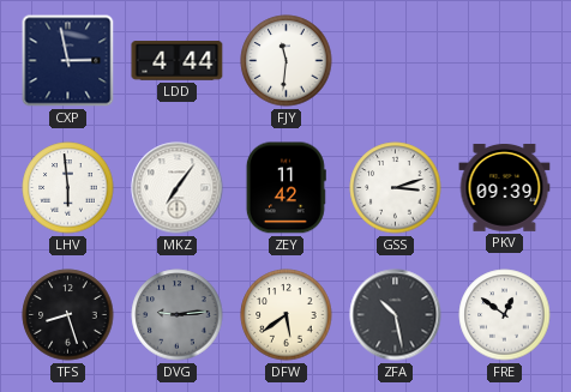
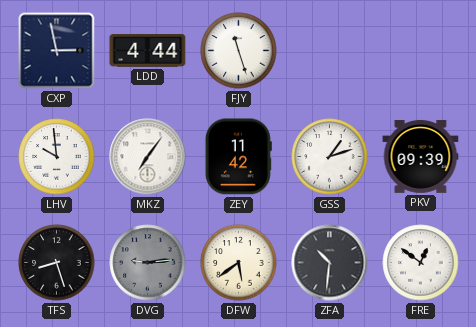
FJY: 11:31 -> 11:27 (239, 51)
LHV: 5:59 -> 9:59 (57, 157)
GSS: 3:12 -> 1:12 (330, 157)
ZFA: 10:28 -> 10:31 (330, 263)
